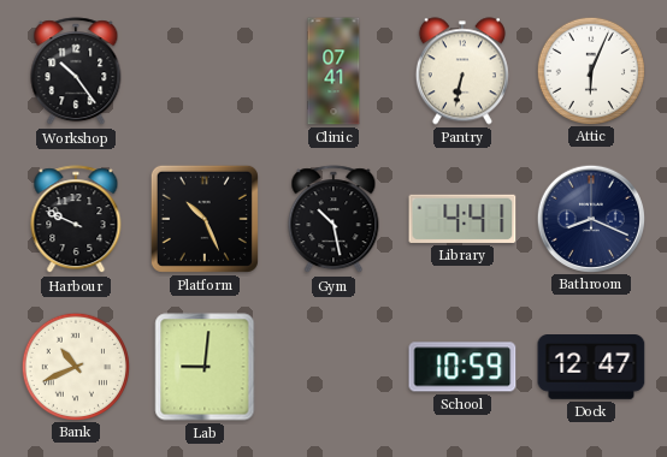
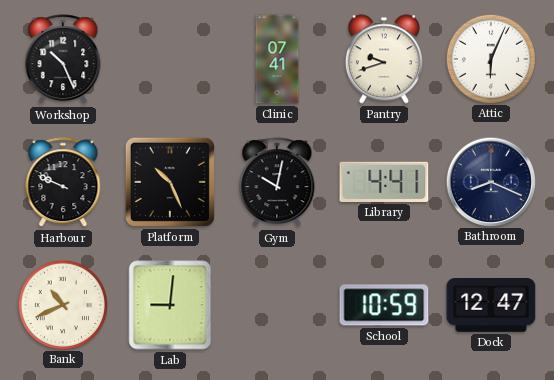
Workshop: 10:24 -> 10:26 (63, 60)
Pantry: 6:32 -> 9:42 (384, 59)
Gym: 10:28 -> 10:02 (277, 183)
